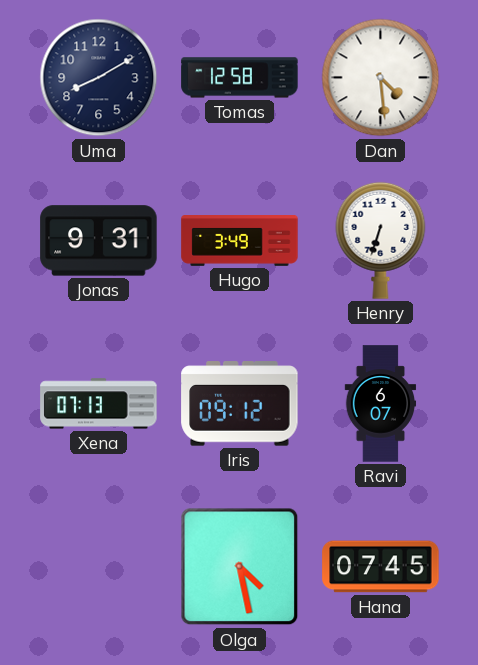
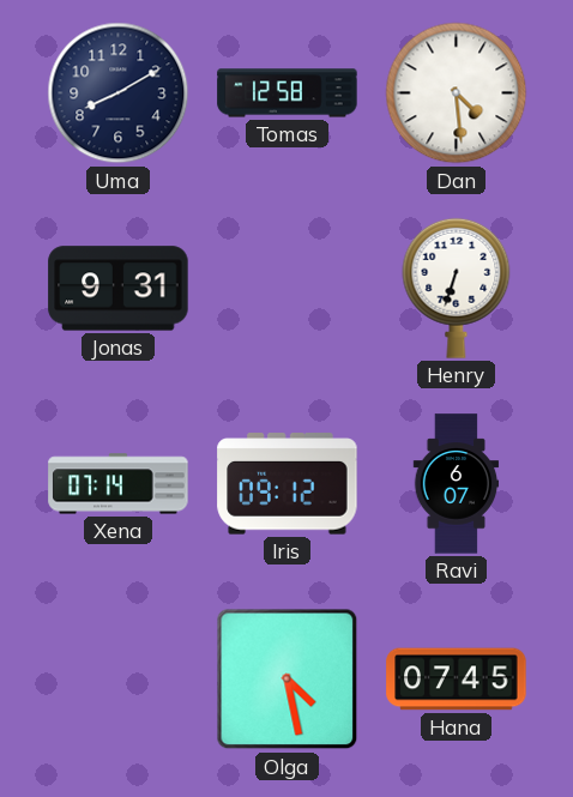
Hugo: 3:49 -> none (240, 241)
Xena: 07:13 -> 07:14 (119, 484)
